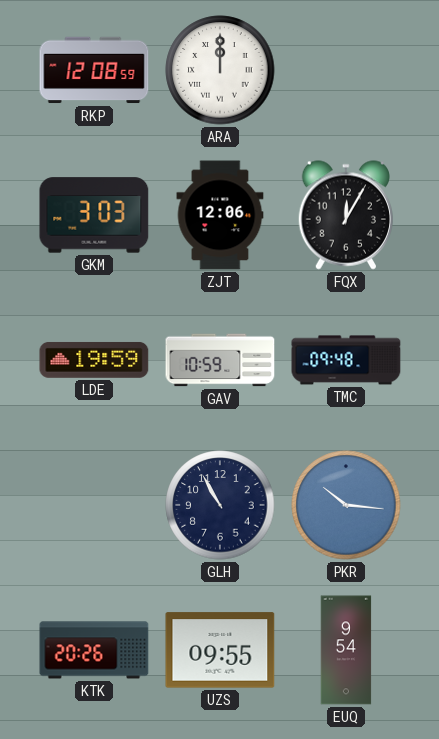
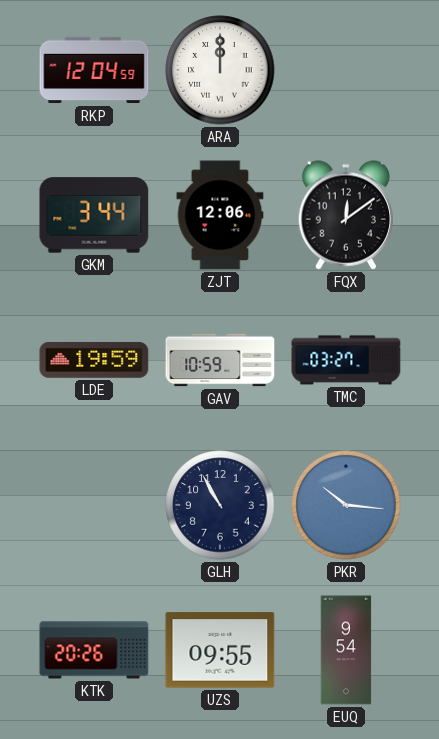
RKP: 12:08 -> 12:04 (94, 70)
GKM: 3:03 -> 3:44 (94, 215)
FQX: 12:05 -> 12:09 (345, 215)
TMC: 09:48 -> 03:27 (346, 360)
